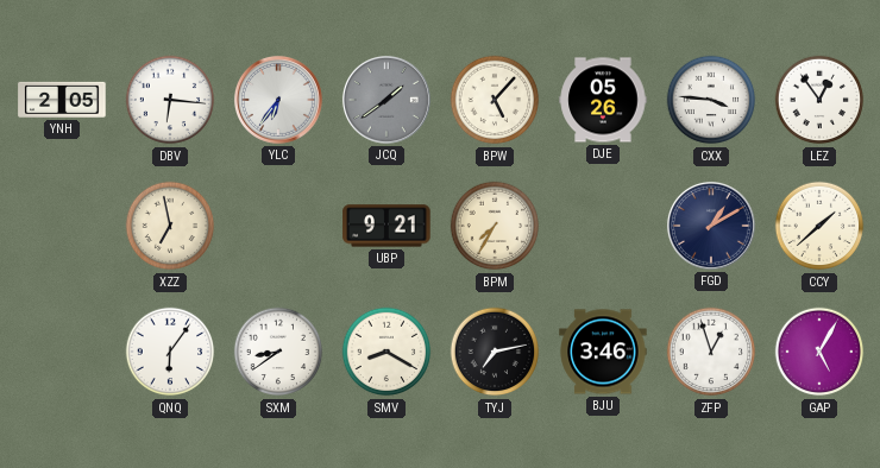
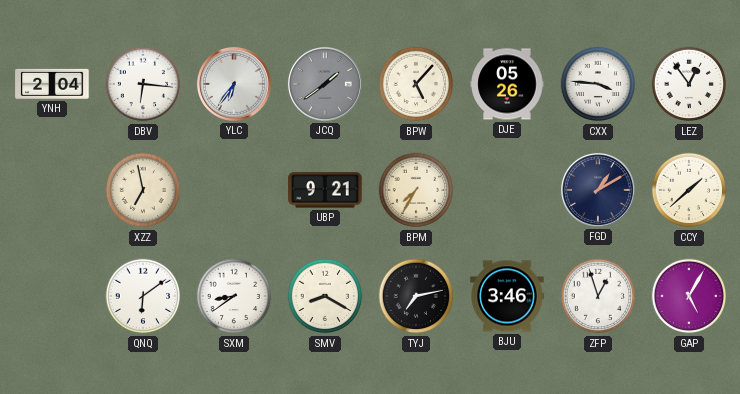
YNH: 2:05 -> 2:04 (52, 84)
QNQ: 6:06 -> 6:09 (143, 296)
